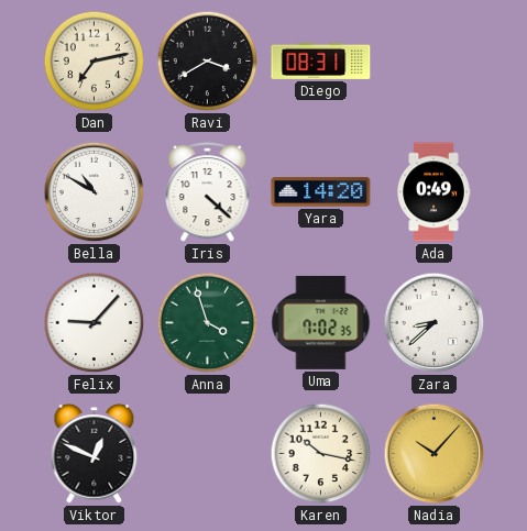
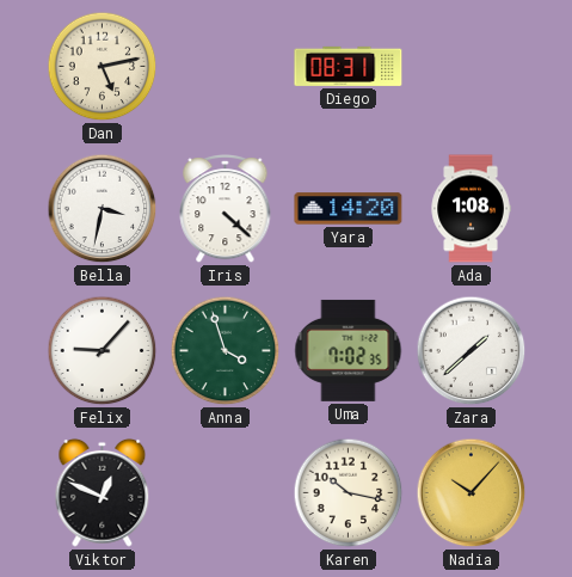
Dan: 7:13 -> 5:13 (103, 67)
Ravi: 3:40 -> none (208, 62)
Bella: 10:50 -> 3:32 (103, 209)
Ada: 0:49 -> 1:08 (470, 209)
Zara: 8:38 -> 1:38 (472, 351)
